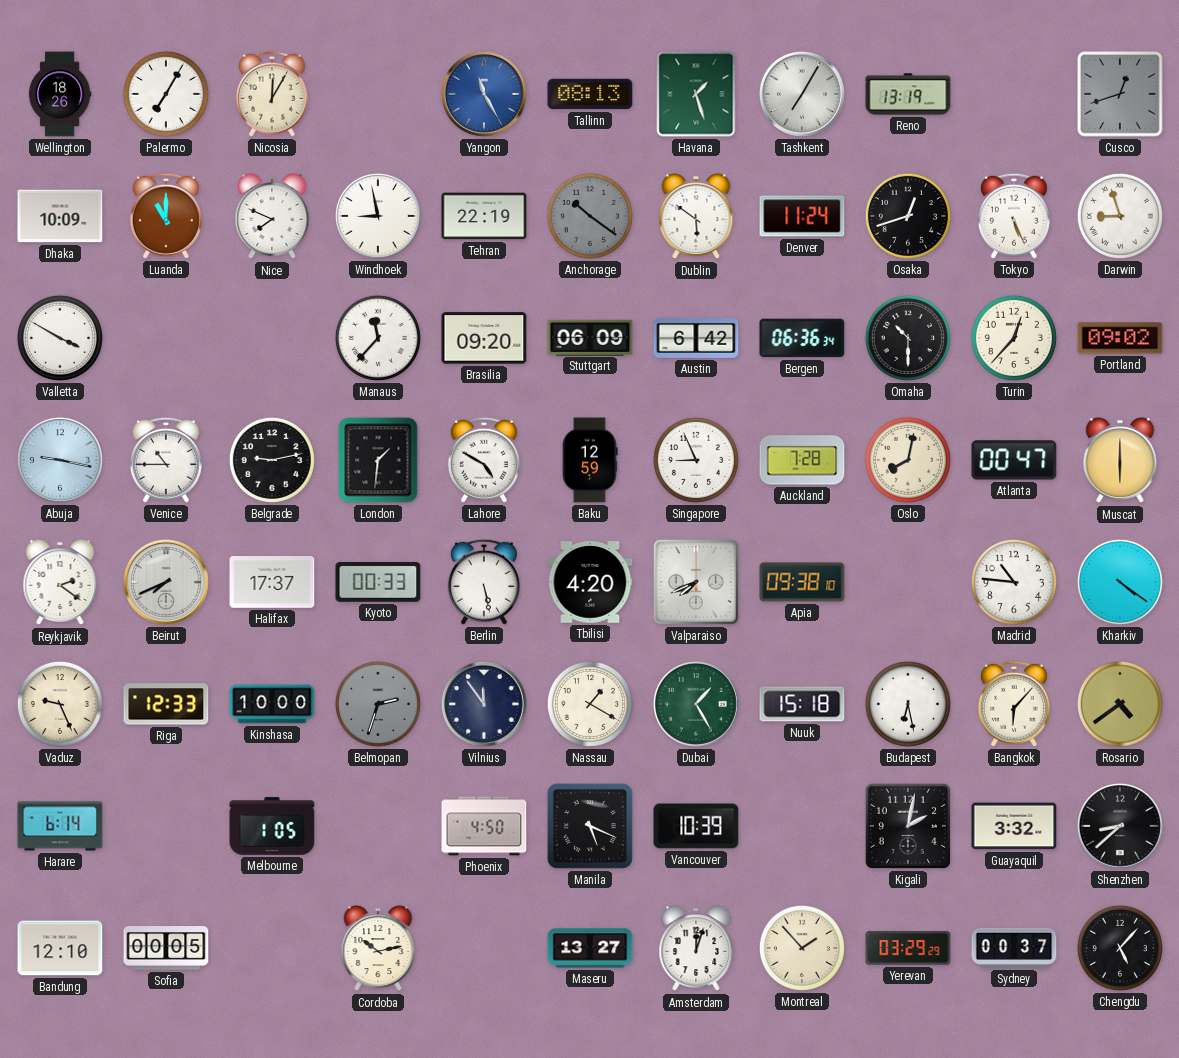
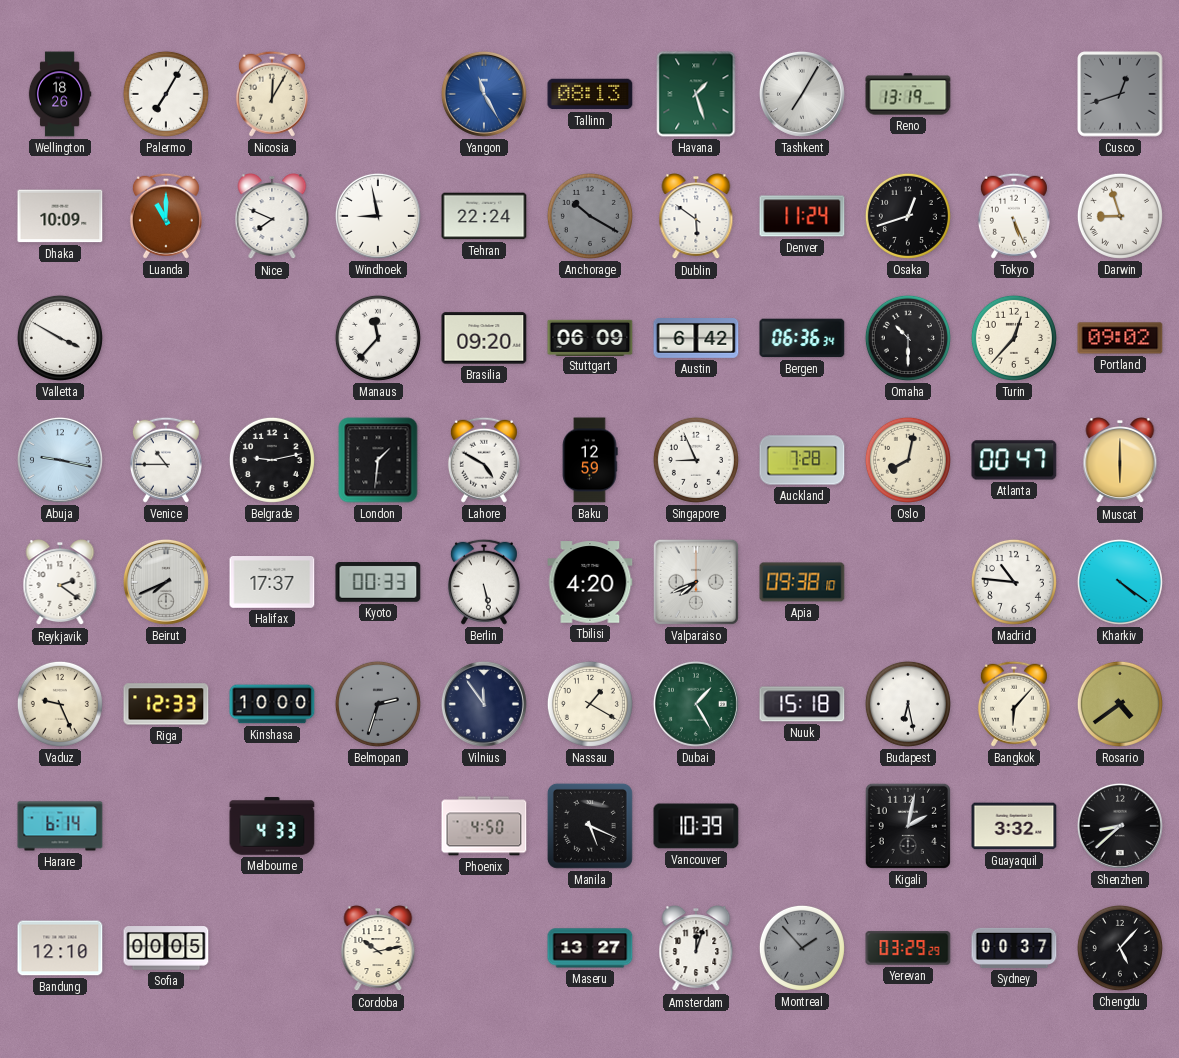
Tehran: 22:19 -> 22:24 (484, 216)
Anchorage: 10:21 -> 10:20 (590, 216)
Melbourne: 1:05 -> 4:33 (272, 826)
Montreal dial: cream -> grey (802, 948)
